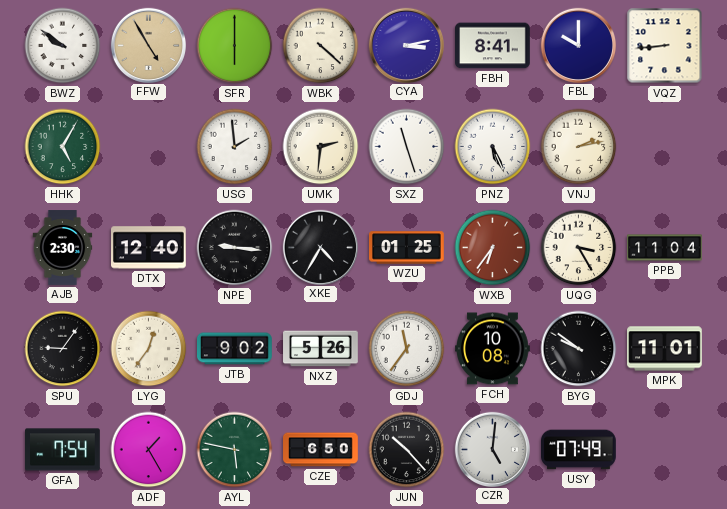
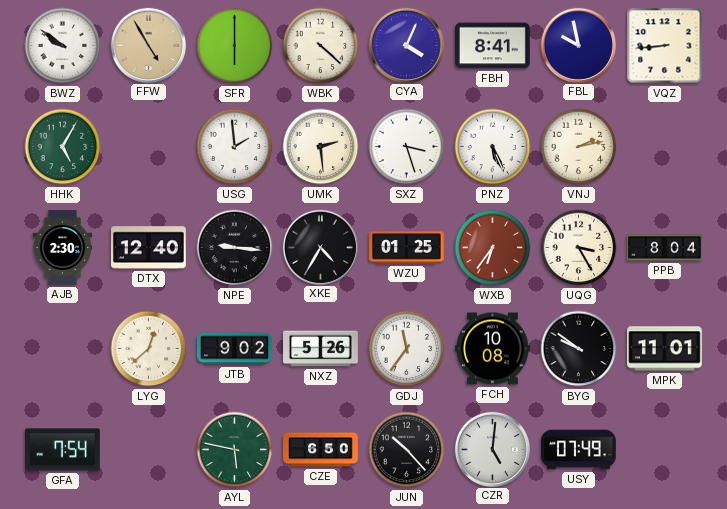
CYA: 3:13 -> 4:04 (406, 45)
FBL: 10:00 -> 9:58 (578, 45)
UMK: 2:31 -> 2:29 (321, 147)
SXZ: 11:27 -> 3:27 (407, 147)
PPB: 11:04 -> 8:04 (665, 248)
SPU: 9:06 -> none (63, 349)
LYG: 12:36 -> 12:38 (149, 349)
ADF: 1:25 -> none (149, 450)
